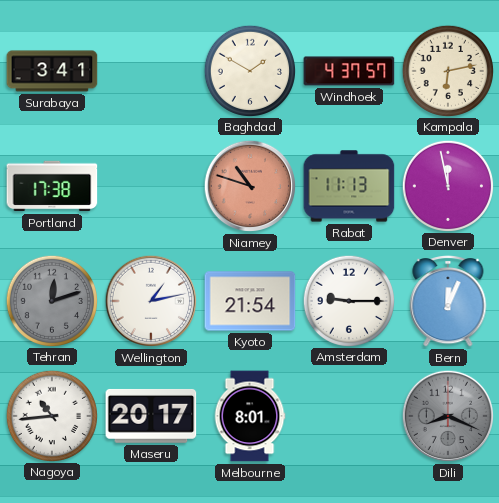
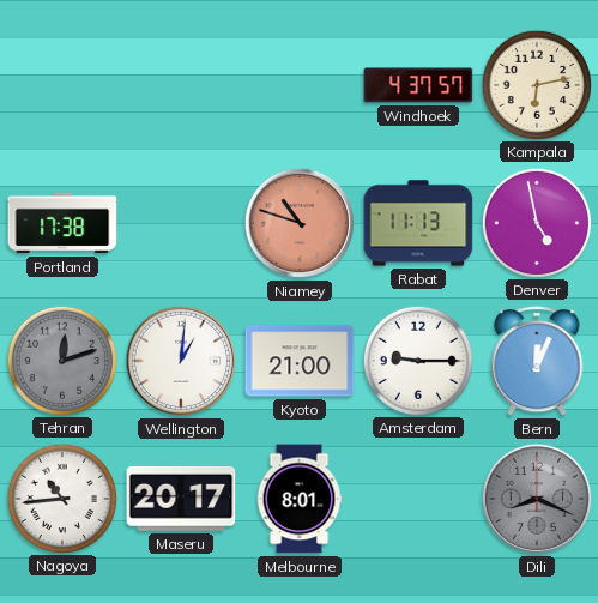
Surabaya: 3:41 -> none (52, 71)
Baghdad: 1:50 -> none (249, 70)
Denver: 11:58 -> 4:58 (536, 222)
Wellington: 1:13 -> 1:01 (181, 361)
Kyoto: 21:54 -> 21:00 (300, 361)
